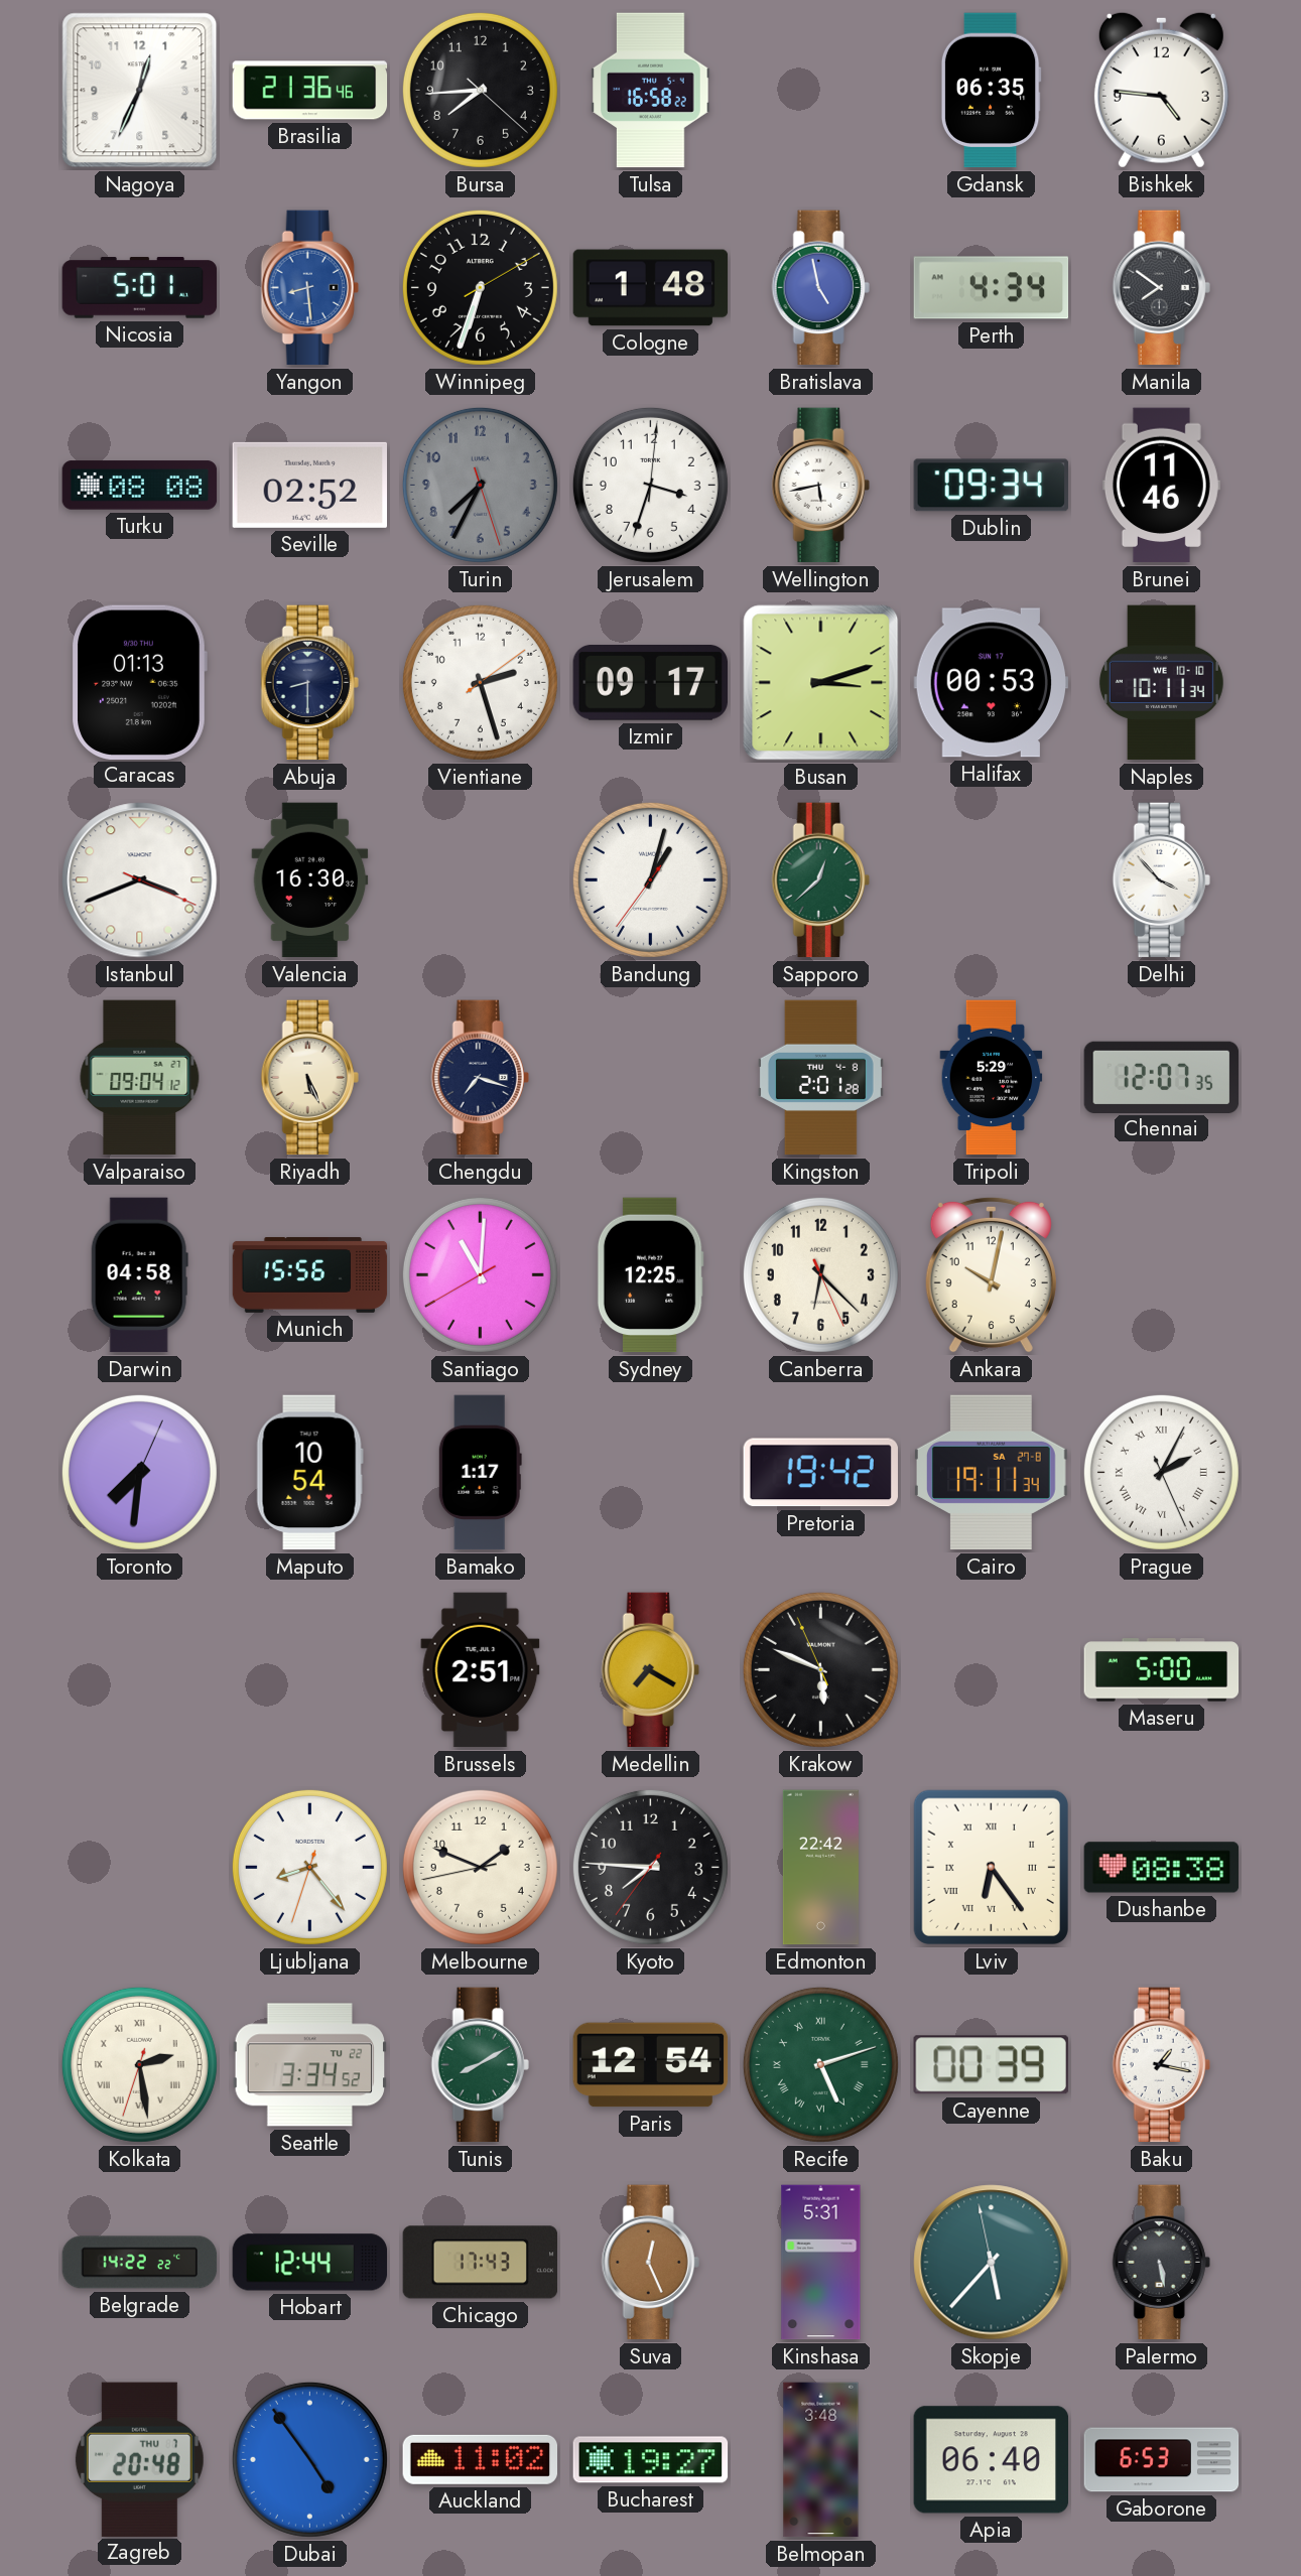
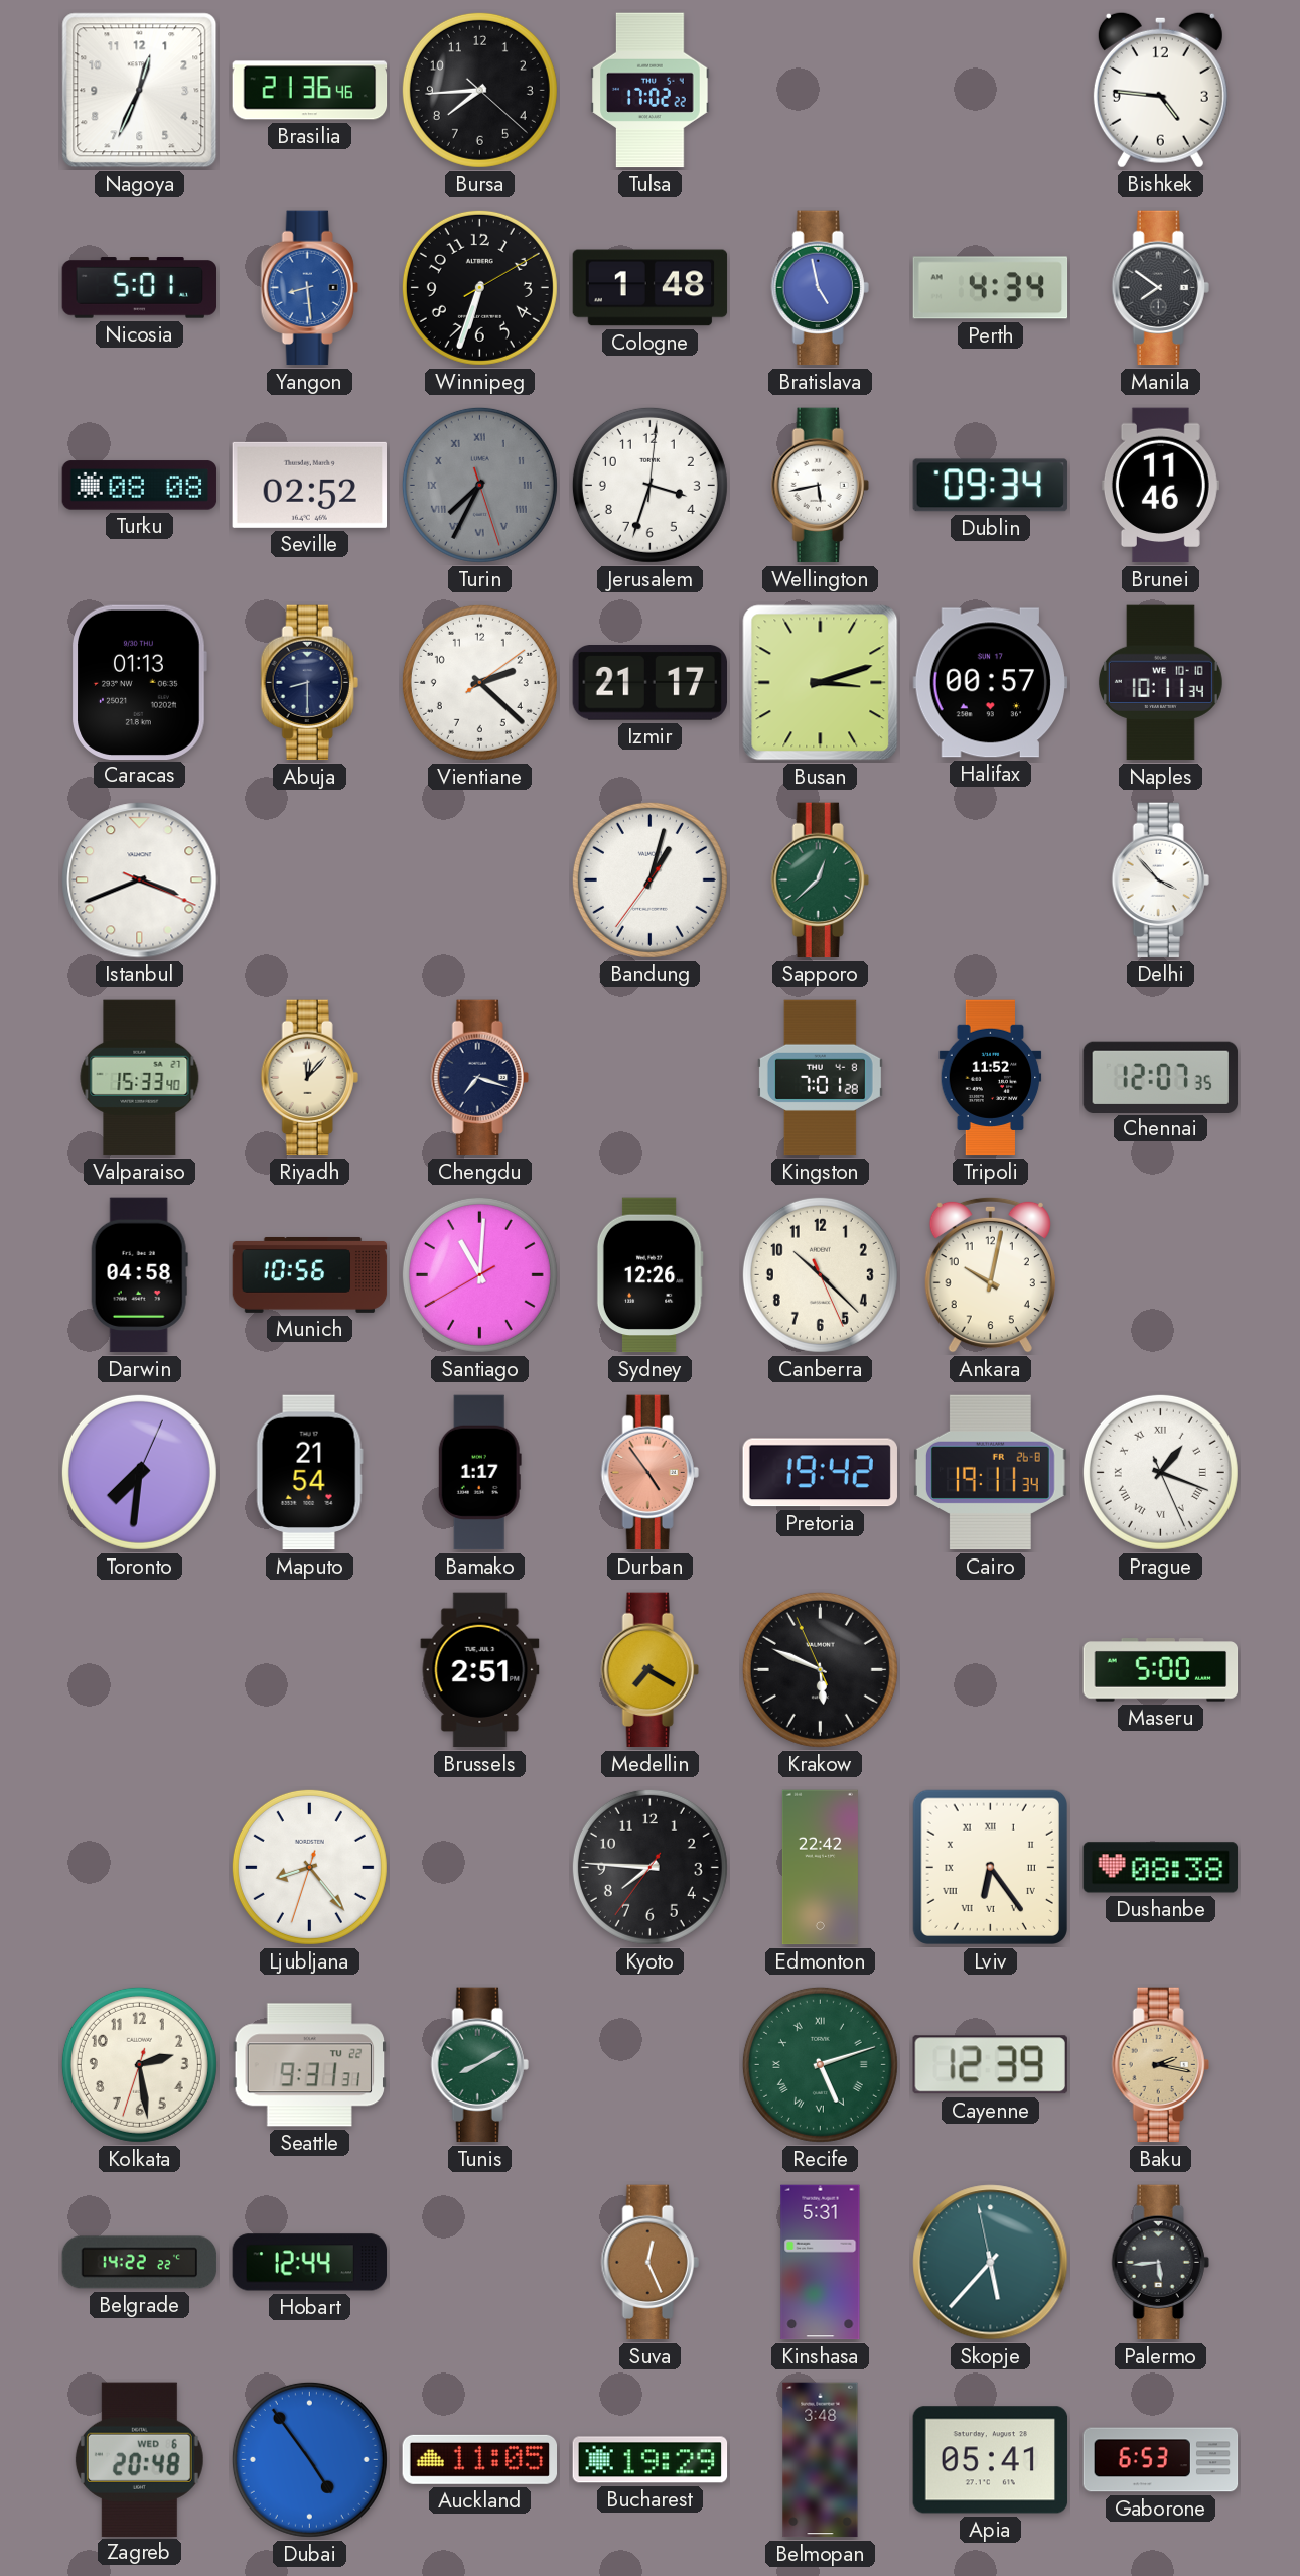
Tulsa: 16:58 -> 17:02 (651, 91)
Gdansk: 06:35 -> none (991, 91)
Turin numerals: Arabic -> Roman (479, 485)
Vientiane: 2:27 -> 2:22 (479, 682)
Izmir: 09:17 -> 21:17 (649, 683)
Halifax: 00:53 -> 00:57 (991, 683)
Valencia: 16:30 -> none (310, 880)
Valparaiso: 09:04 -> 15:33 (140, 1078)
Riyadh: 5:26 -> 12:07 (309, 1078)
Kingston: 2:01 -> 7:01 (820, 1078)
Tripoli: 5:29 -> 11:52 (991, 1078)
Munich: 15:56 -> 10:56 (310, 1274)
Sydney: 12:25 -> 12:26 (649, 1275)
Canberra: 6:22 -> 10:22 (820, 1274)
Maputo: 10:54 -> 21:54 (309, 1473)
Durban: none -> 4:54 (649, 1473)
Cairo date: SA 27-8 -> FR 26-8 (990, 1473)
Prague: 2:04 -> 1:18 (1160, 1472)
Melbourne: 1:48 -> none (480, 1867)
Kolkata numerals: Roman -> Arabic (139, 2064)
Seattle: 3:34 -> 9:31 (309, 2065)
Paris: 12:54 -> none (651, 2065)
Cayenne: 00:39 -> 12:39 (990, 2065)
Baku: 1:17 -> 2:17 (1160, 2065)
Baku dial: white -> champagne (1160, 2065)
Chicago: 17:43 -> none (481, 2263)
Palermo: 5:28 -> 5:44 (1160, 2263)
Zagreb date: THU 7 -> WED 6 (139, 2459)
Auckland: 11:02 -> 11:05 (479, 2459)
Bucharest: 19:27 -> 19:29 (651, 2460)
Apia: 06:40 -> 05:41 (991, 2460)
